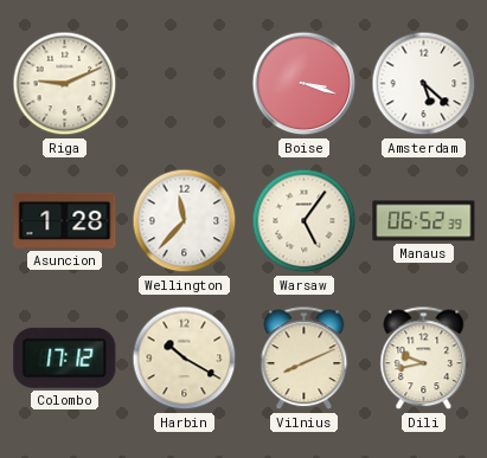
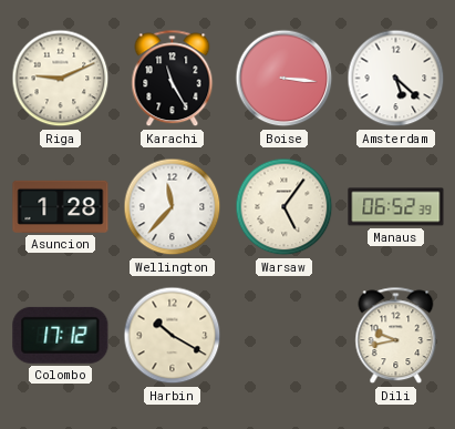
Karachi: none -> 11:25 (173, 79)
Boise: 3:18 -> 3:16 (285, 79)
Vilnius: 8:11 -> none (305, 359)
